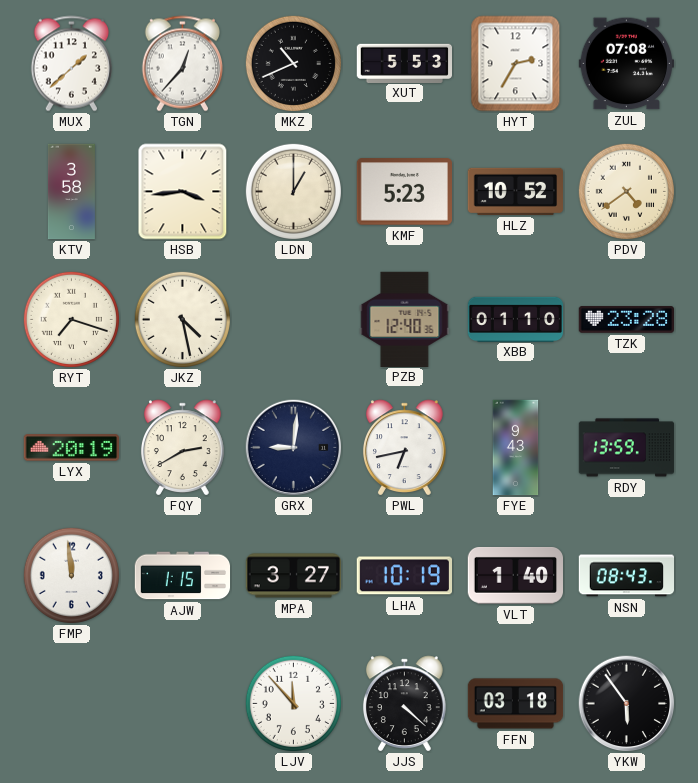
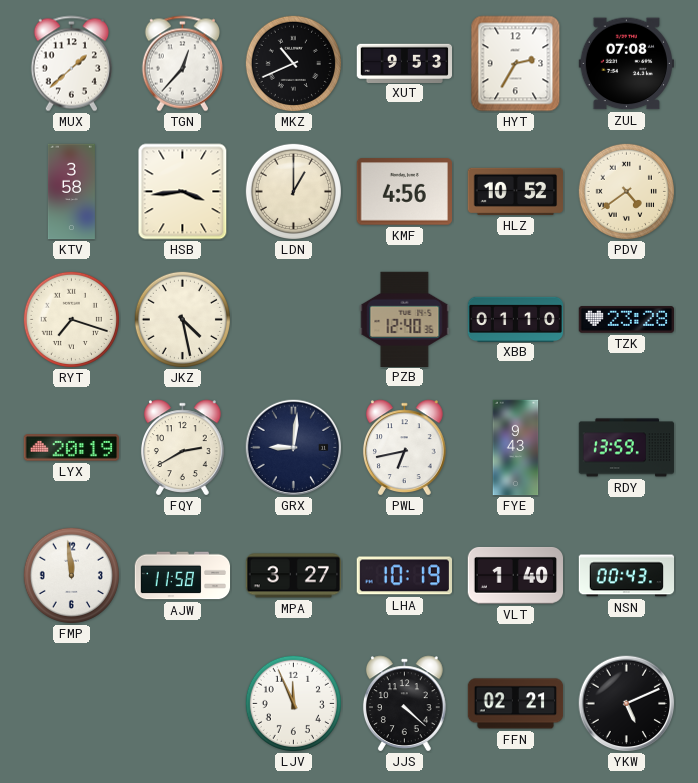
XUT: 5:53 -> 9:53 (404, 63)
KMF: 5:23 -> 4:56 (404, 192)
AJW: 1:15 -> 11:58 (183, 576)
NSN: 08:43 -> 00:43 (627, 576)
LJV: 11:53 -> 11:56 (293, 703)
FFN: 03:18 -> 02:21 (516, 704)
YKW: 5:54 -> 5:11 (627, 704)
